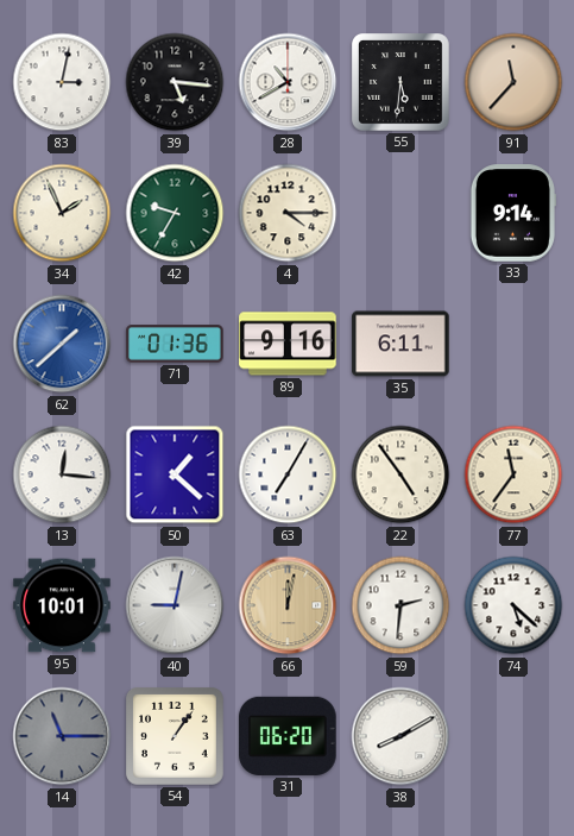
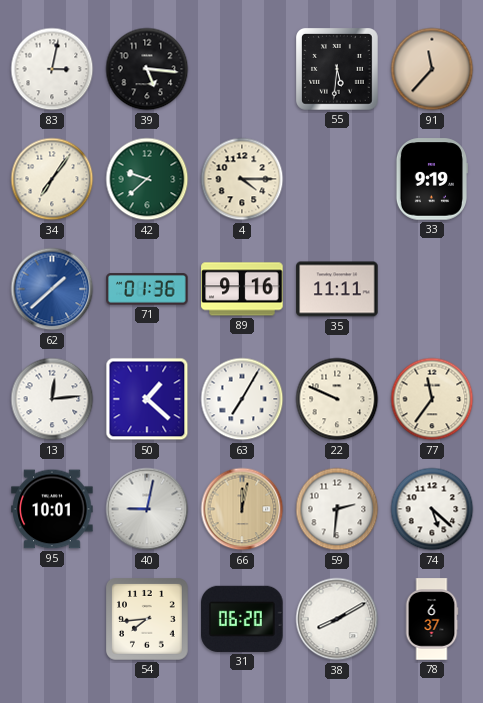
28: 10:40 -> none (288, 82)
34: 1:56 -> 7:06 (52, 179)
42: 9:35 -> 9:38 (147, 179)
33: 9:14 -> 9:19 (431, 179)
35: 6:11 -> 11:11 (337, 289)
13: 12:16 -> 12:14 (52, 399)
22: 4:54 -> 9:49 (337, 399)
14: 11:15 -> none (62, 736)
54: 1:06 -> 7:44 (148, 620)
78: none -> 6:37 (432, 619)
